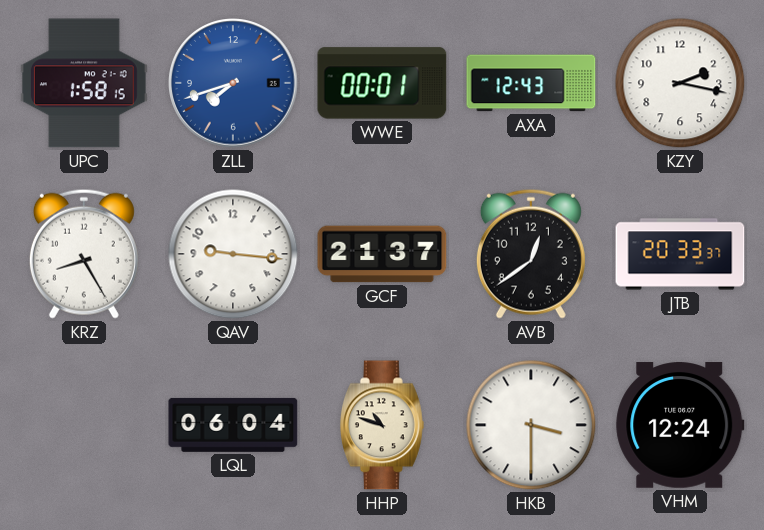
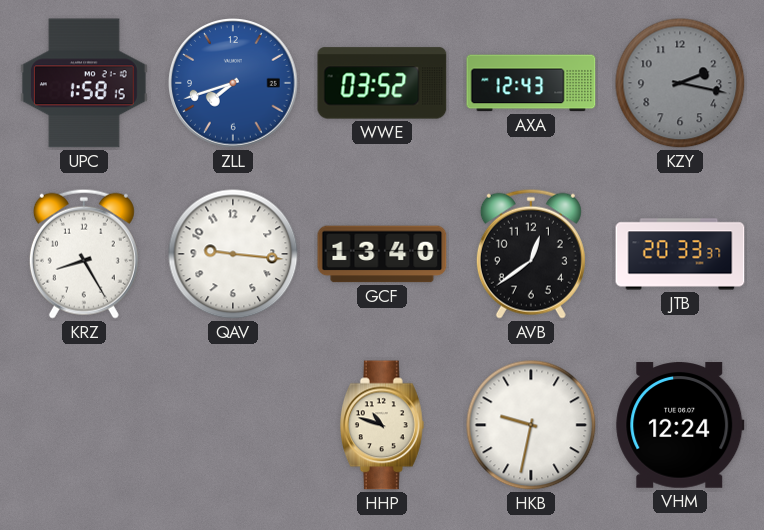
WWE: 00:01 -> 03:52 (382, 83)
KZY dial: white -> grey (680, 83)
GCF: 21:37 -> 13:40 (382, 254)
LQL: 06:04 -> none (233, 425)
HKB: 3:30 -> 9:32 (531, 425)
